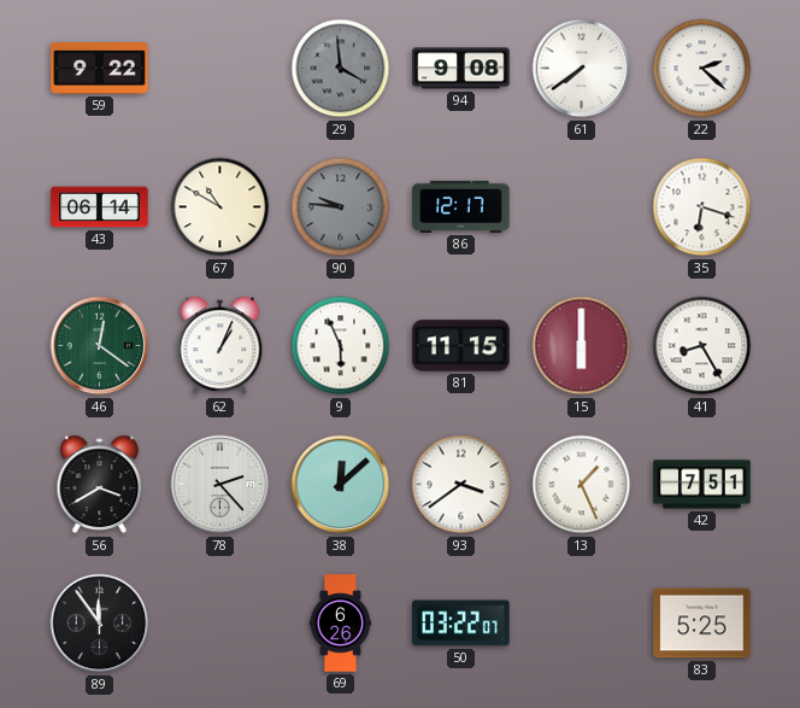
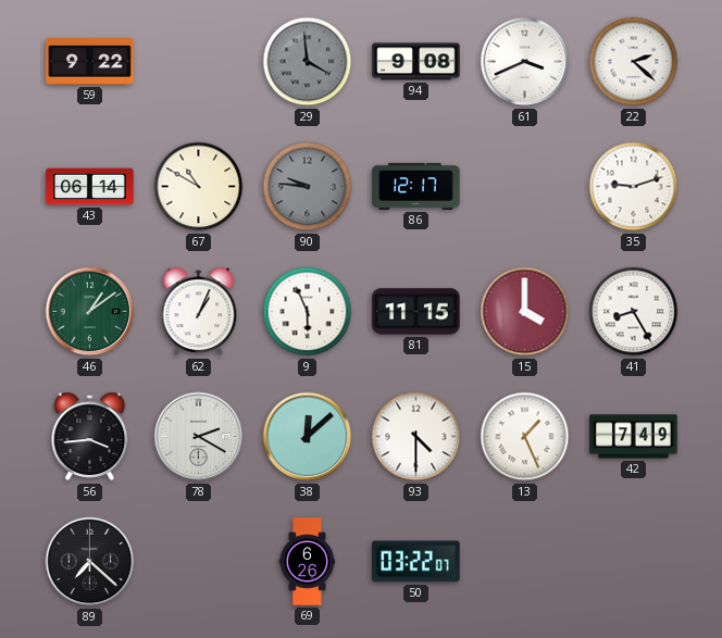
61: 7:39 -> 3:41 (525, 62)
35: 6:18 -> 9:12 (634, 187)
46: 12:21 -> 1:09 (90, 312)
15: 6:00 -> 4:00 (525, 312)
56: 3:40 -> 3:44 (90, 437)
78: 2:23 -> 2:20 (199, 437)
93: 3:39 -> 4:30 (416, 437)
42: 7:51 -> 7:49 (634, 437)
89: 11:54 -> 7:22 (90, 562)
83: 5:25 -> none (702, 624)
